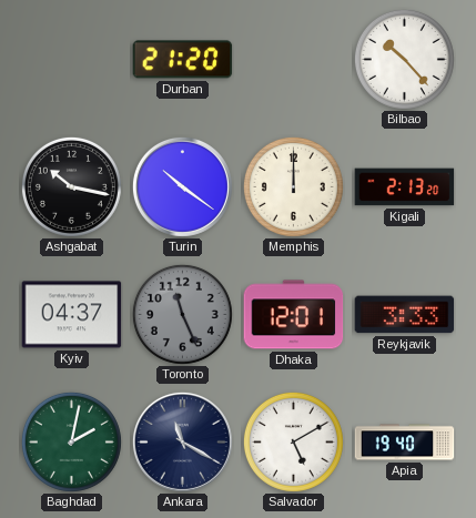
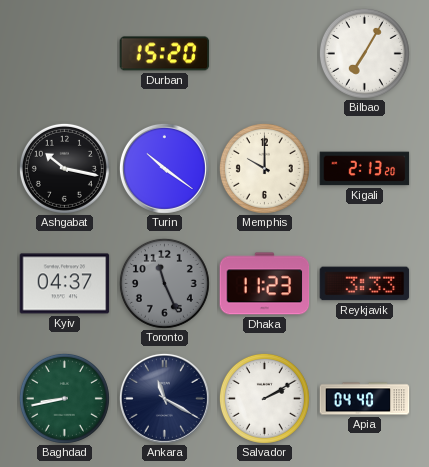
Durban: 21:20 -> 15:20 (165, 54)
Bilbao: 10:23 -> 7:05 (364, 53)
Memphis: 12:00 -> 10:00 (264, 168)
Dhaka: 12:01 -> 11:23 (265, 284)
Baghdad: 2:02 -> 8:43 (64, 398)
Salvador: 5:10 -> 2:10 (264, 398)
Apia: 19:40 -> 04:40 (365, 399)
